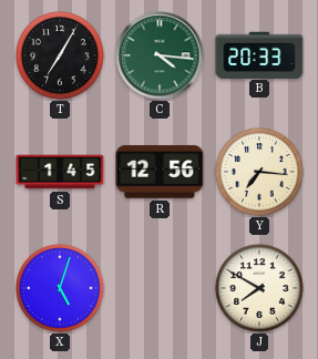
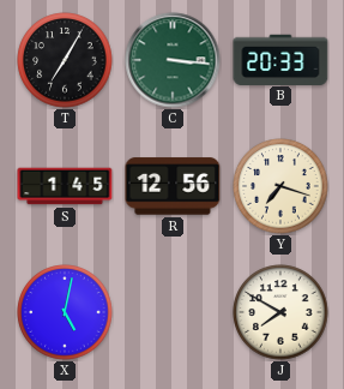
C: 4:16 -> 3:16 (173, 60)
Y: 7:16 -> 7:18 (280, 186)
X: 5:03 -> 5:02 (65, 312)
